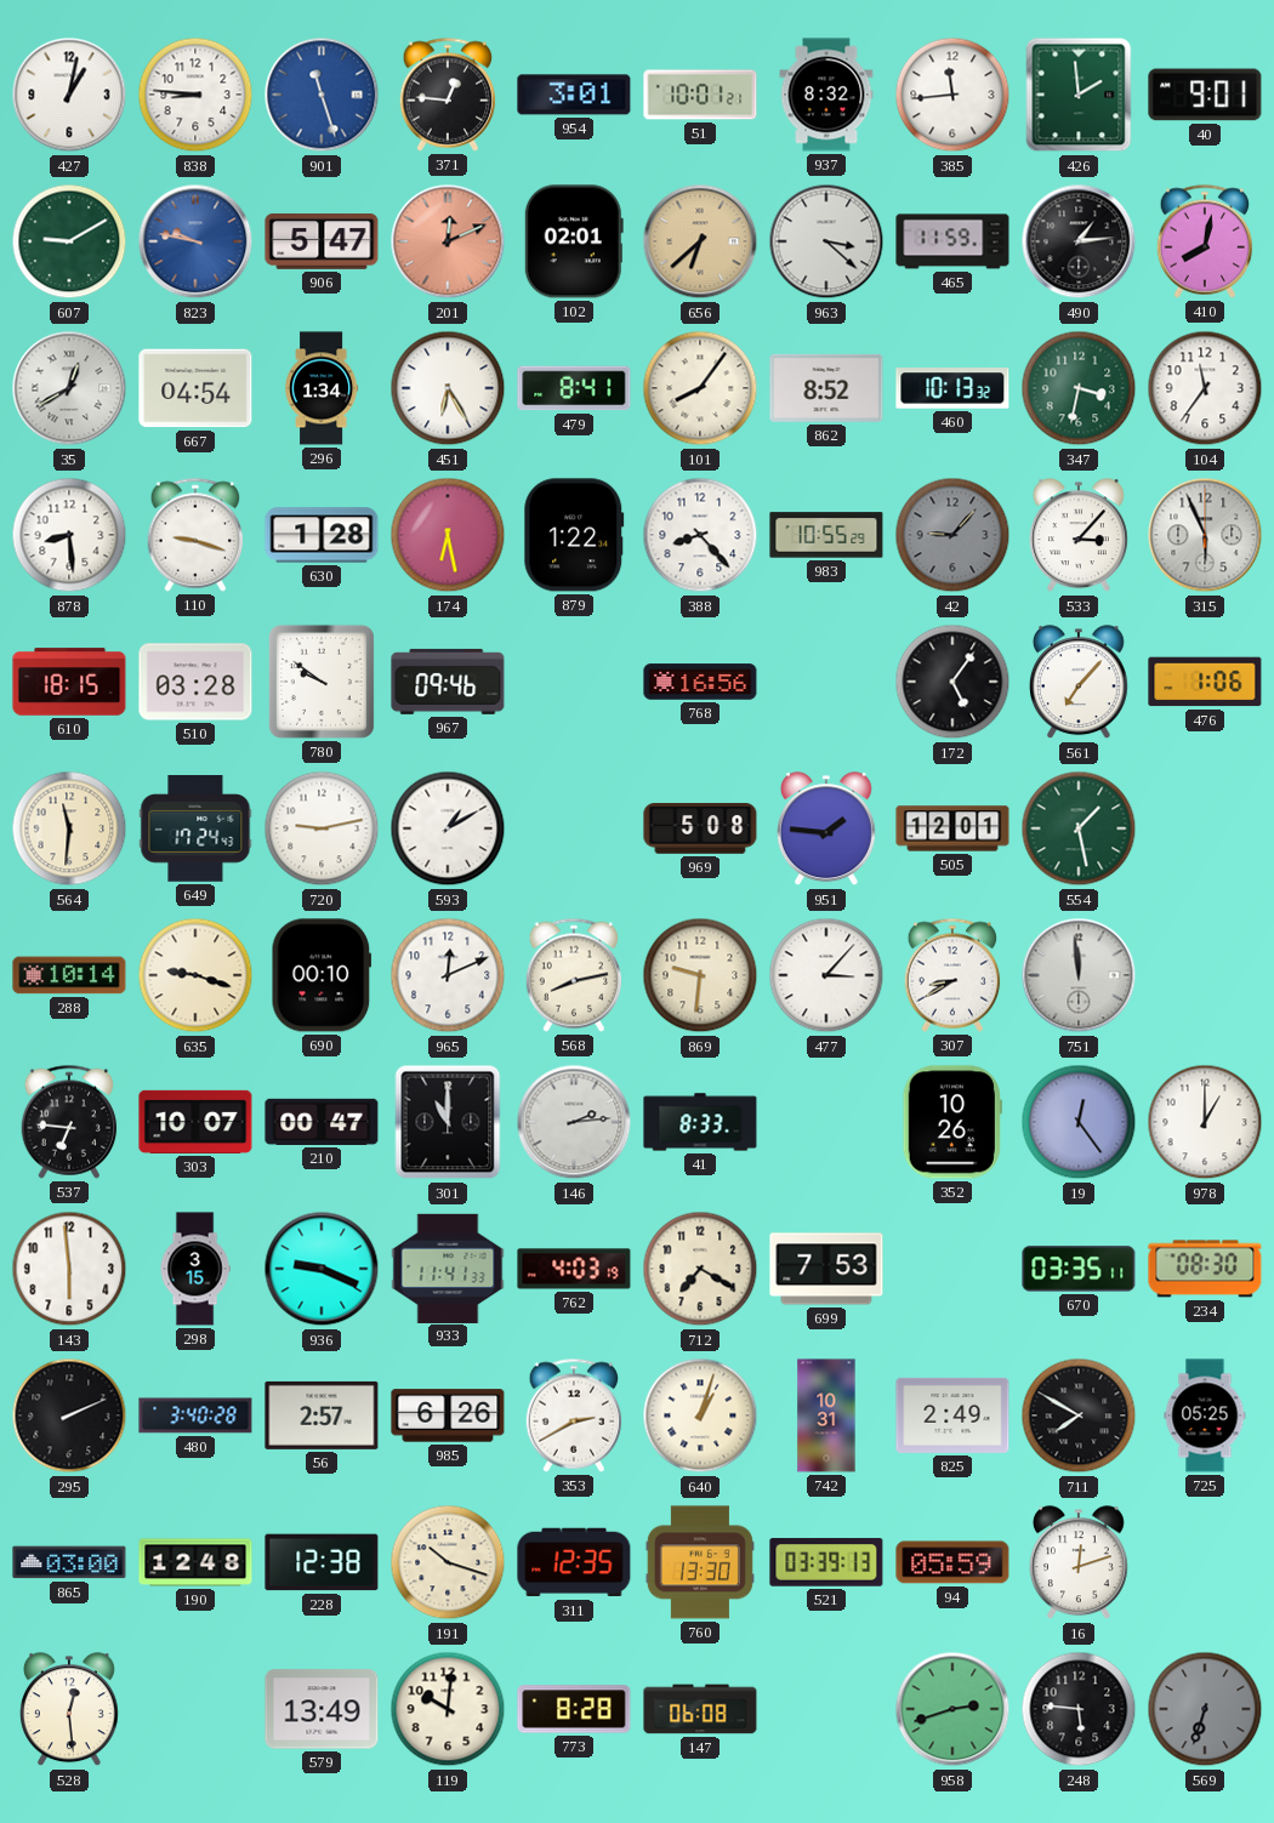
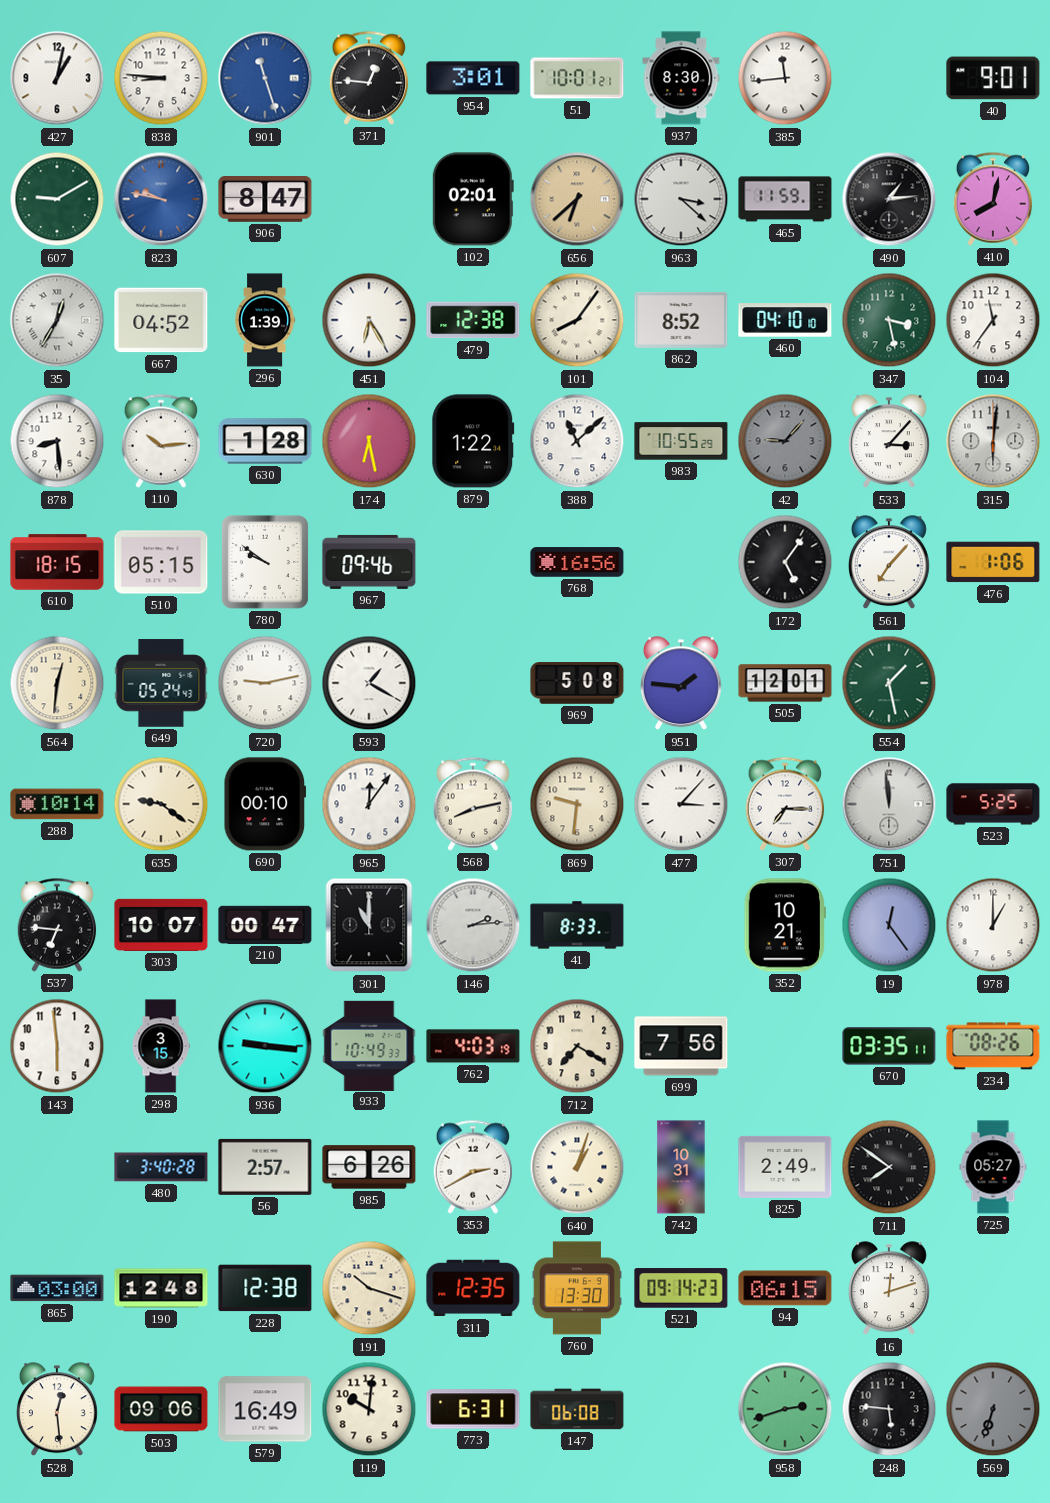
937: 8:32 -> 8:30 (681, 78)
426: 1:59 -> none (1079, 95)
906: 5:47 -> 8:47 (265, 200)
201: 12:11 -> none (448, 241)
35: 12:40 -> 12:35 (57, 320)
667: 04:54 -> 04:52 (161, 320)
296: 1:34 -> 1:39 (265, 320)
479: 8:41 -> 12:38 (473, 320)
460: 10:13 -> 04:10 (785, 320)
347: 3:32 -> 3:28 (889, 320)
110: 9:18 -> 10:14 (161, 441)
388: 8:23 -> 11:08 (577, 441)
315: 5:56 -> 6:01 (993, 441)
510: 03:28 -> 05:15 (161, 562)
564: 11:31 -> 12:31 (57, 683)
649: 17:24 -> 05:24 (161, 683)
593: 1:10 -> 1:20 (369, 683)
635: 9:18 -> 9:21 (161, 804)
965: 12:11 -> 12:06 (369, 804)
307: 8:40 -> 7:15 (785, 804)
523: none -> 5:25 (993, 804)
352: 10:26 -> 10:21 (785, 925)
936: 9:19 -> 9:16 (265, 1046)
933: 11:41 -> 10:49 (369, 1045)
699: 7:53 -> 7:56 (681, 1046)
234: 08:30 -> 08:26 (993, 1046)
295: 2:11 -> none (69, 1415)
711: 7:50 -> 7:51 (889, 1167)
725: 05:25 -> 05:27 (993, 1167)
521: 03:39 -> 09:14 (681, 1288)
94: 05:59 -> 06:15 (785, 1288)
503: none -> 09:06 (161, 1409)
579: 13:49 -> 16:49 (265, 1409)
773: 8:28 -> 6:31 (473, 1409)
